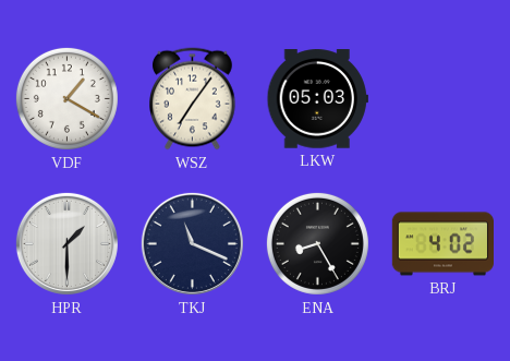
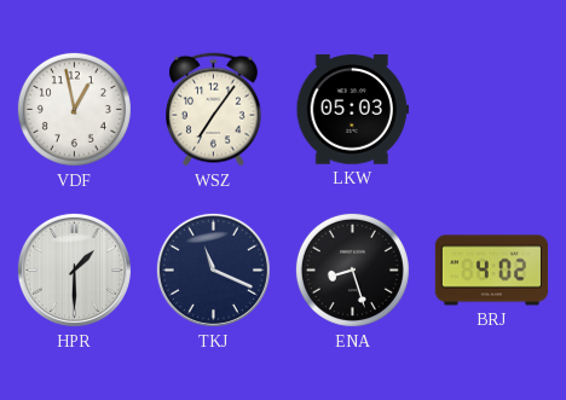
VDF: 1:20 -> 12:58 (74, 109)
ENA: 8:25 -> 8:27 (352, 269)
